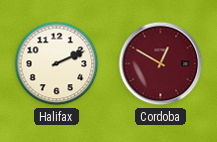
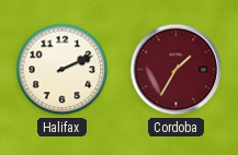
Cordoba: 12:50 -> 1:35 (177, 70)
